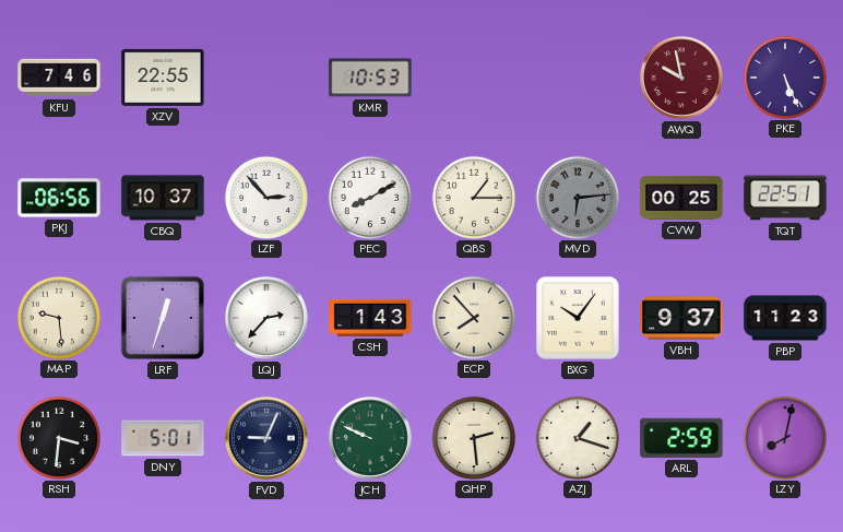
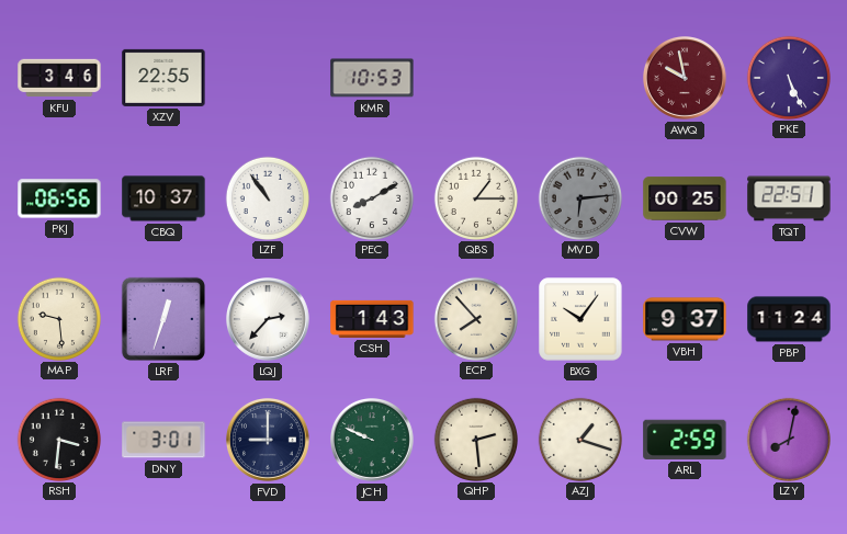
KFU: 7:46 -> 3:46 (59, 78)
LZF: 2:53 -> 10:54 (267, 197)
PBP: 11:23 -> 11:24 (789, 319)
DNY: 5:01 -> 3:01 (163, 440)
FVD: 9:04 -> 9:00 (269, 441)
